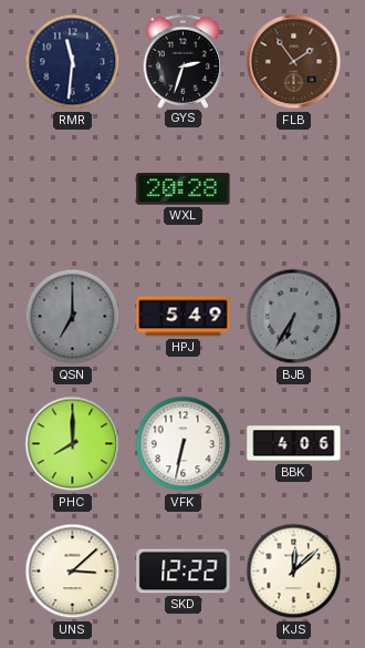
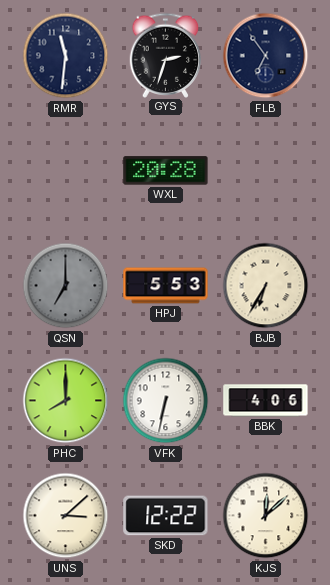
FLB: 1:54 -> 6:54 (266, 56)
FLB dial: brown -> navy (266, 56)
HPJ: 5:49 -> 5:53 (166, 286)
BJB dial: grey -> cream (266, 286)
